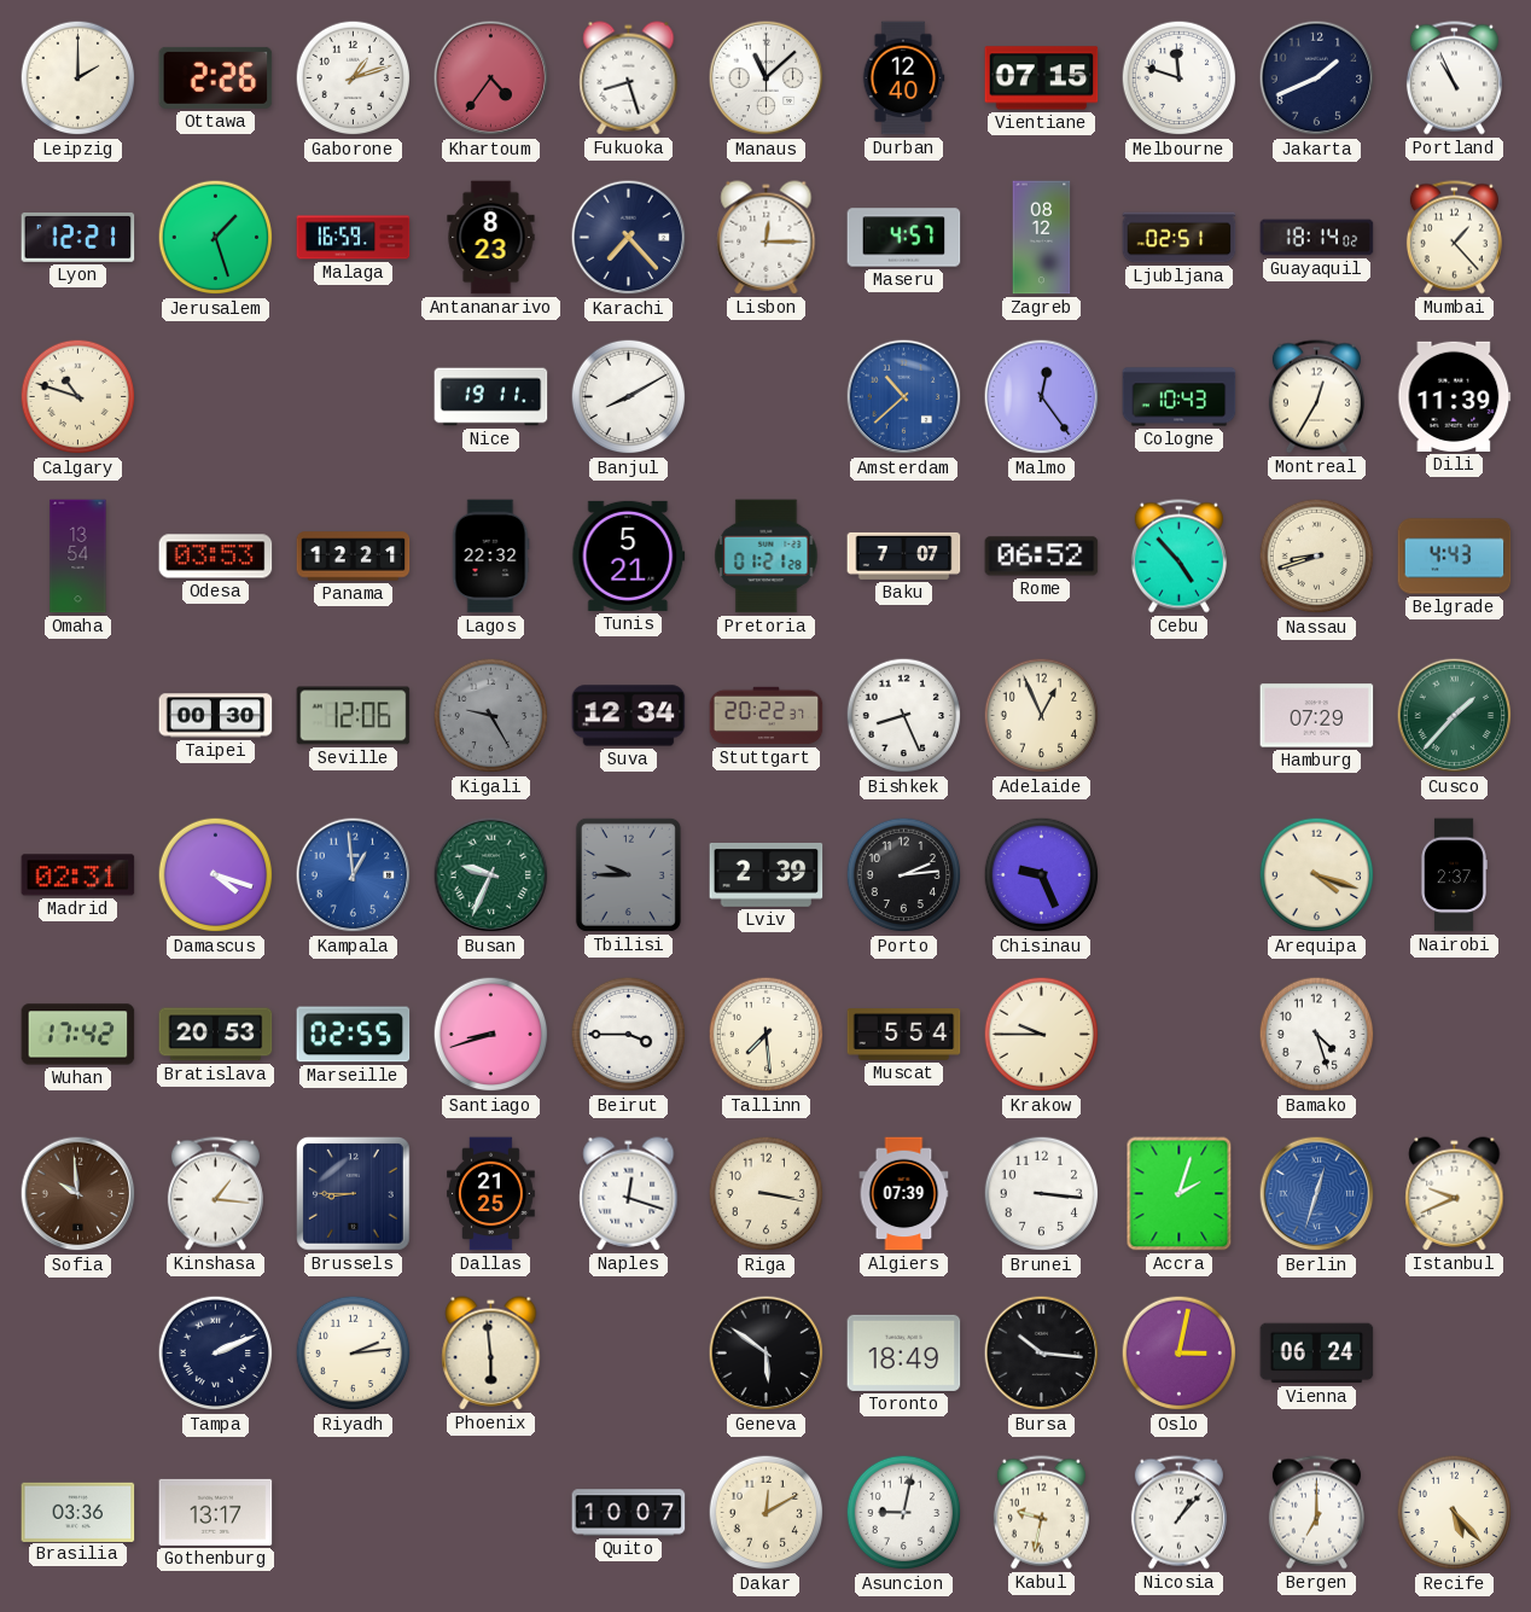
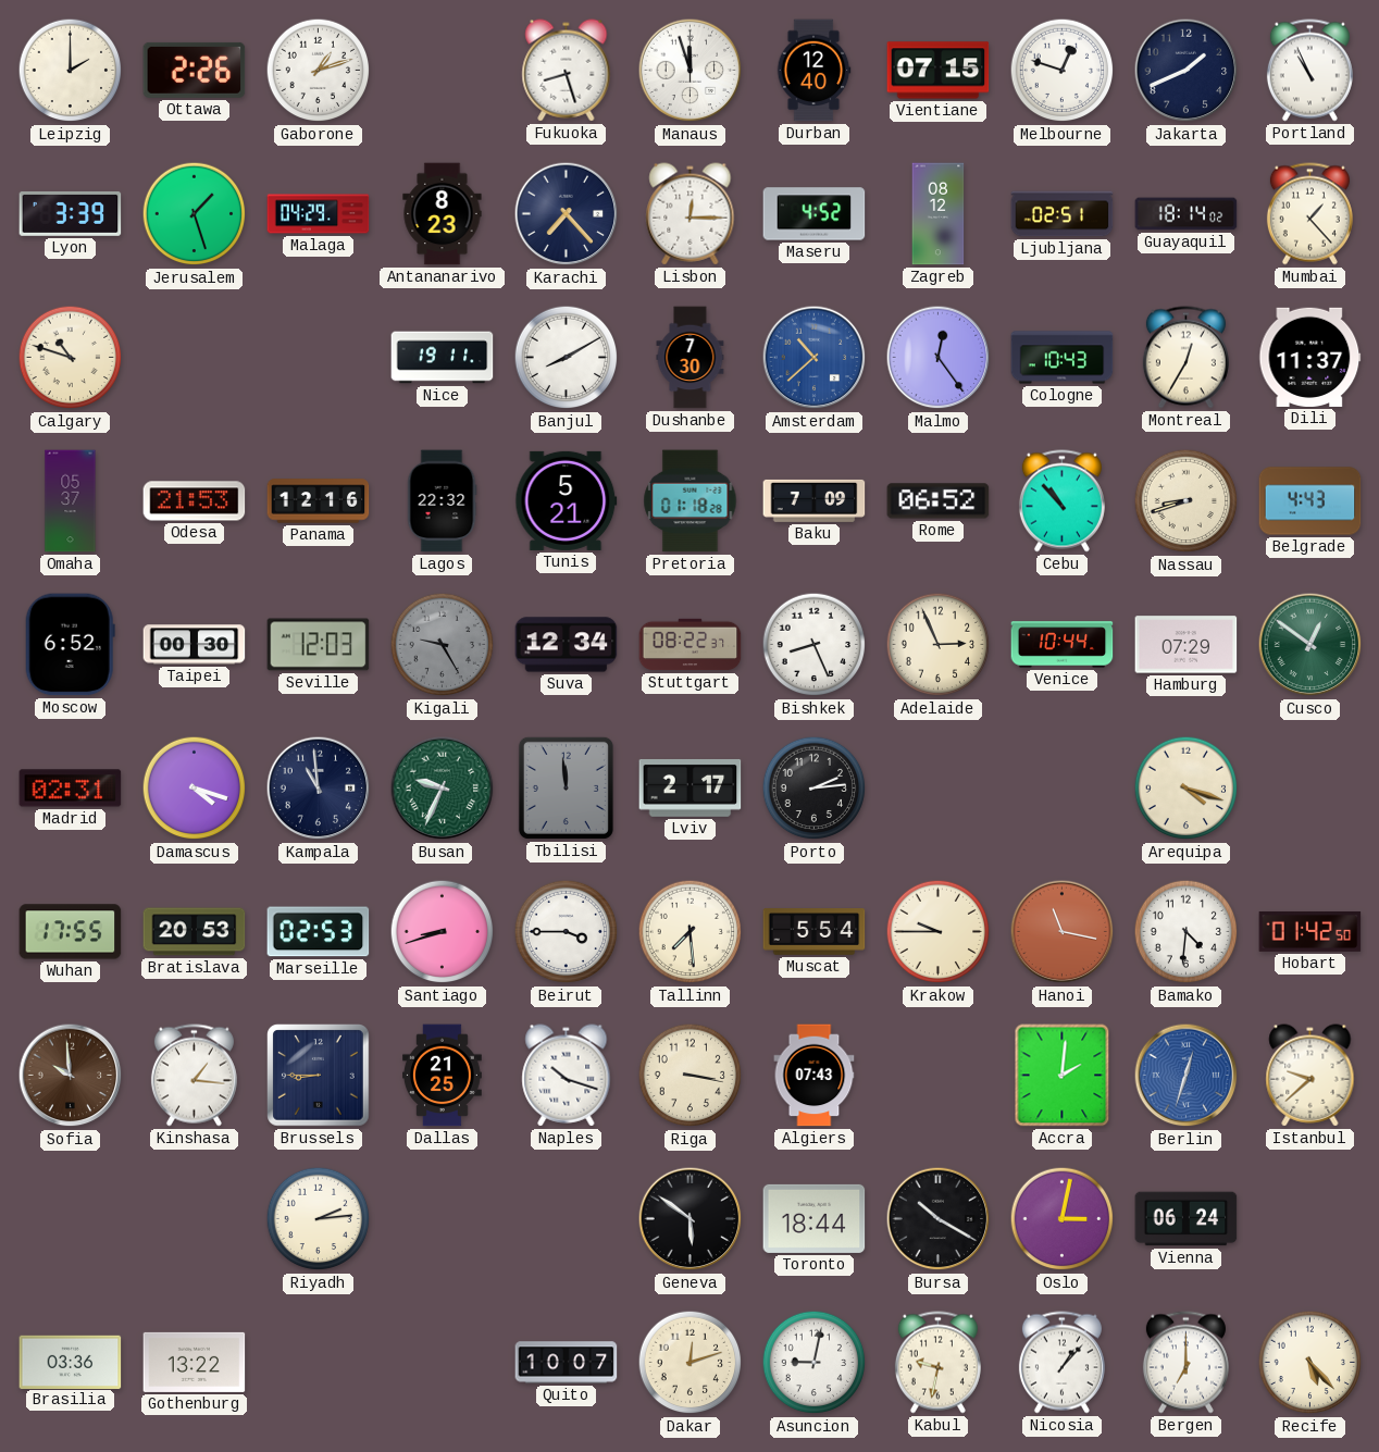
Khartoum: 4:36 -> none (491, 78)
Manaus: 11:08 -> 11:57 (691, 71)
Melbourne: 11:48 -> 12:48 (1063, 71)
Lyon: 12:21 -> 3:39 (71, 213)
Malaga: 16:59 -> 04:29 (319, 214)
Maseru: 4:57 -> 4:52 (815, 214)
Dushanbe: none -> 7:30 (691, 358)
Dili: 11:39 -> 11:37 (1310, 357)
Omaha: 13:54 -> 05:37 (71, 501)
Odesa: 03:53 -> 21:53 (195, 501)
Panama: 12:21 -> 12:16 (319, 501)
Pretoria: 01:21 -> 01:18 (691, 501)
Baku: 7:07 -> 7:09 (815, 500)
Cebu: 4:53 -> 10:53 (1061, 501)
Moscow: none -> 6:52 (70, 645)
Seville: 12:06 -> 12:03 (319, 645)
Stuttgart: 20:22 -> 08:22 (691, 645)
Adelaide: 12:56 -> 2:56 (939, 645)
Venice: none -> 10:44 (1063, 645)
Cusco: 1:37 -> 12:51 (1310, 645)
Kampala: 12:59 -> 10:59 (319, 789)
Kampala dial: blue -> navy (319, 789)
Tbilisi: 9:45 -> 11:59 (566, 787)
Lviv: 2:39 -> 2:17 (691, 787)
Chisinau: 9:26 -> none (1042, 875)
Nairobi: 2:37 -> none (1454, 875)
Wuhan: 17:42 -> 17:55 (71, 932)
Marseille: 02:55 -> 02:53 (319, 932)
Hanoi: none -> 11:17 (1063, 932)
Bamako: 4:27 -> 4:31 (1187, 932)
Hobart: none -> 01:42 (1310, 931)
Naples: 12:18 -> 10:18 (567, 1076)
Algiers: 07:39 -> 07:43 (815, 1076)
Brunei: 3:16 -> none (1042, 1194)
Accra: 2:03 -> 2:01 (1063, 1076)
Istanbul: 9:41 -> 9:38 (1310, 1076)
Tampa: 2:11 -> none (216, 1354)
Phoenix: 5:59 -> none (491, 1354)
Toronto: 18:49 -> 18:44 (815, 1218)
Bursa: 10:16 -> 10:20 (939, 1219)
Gothenburg: 13:17 -> 13:22 (195, 1362)
Dakar: 12:10 -> 12:12 (691, 1363)
